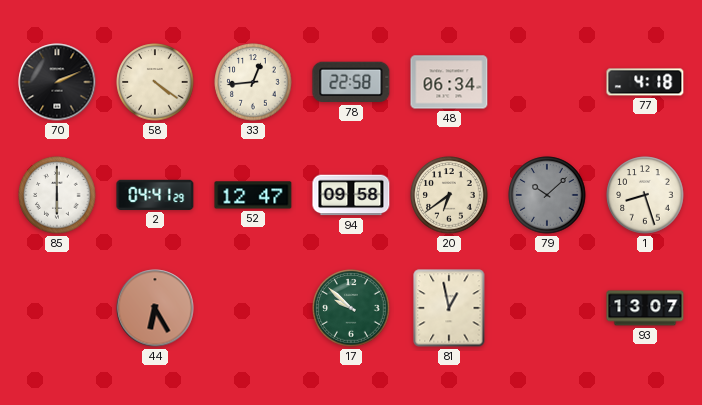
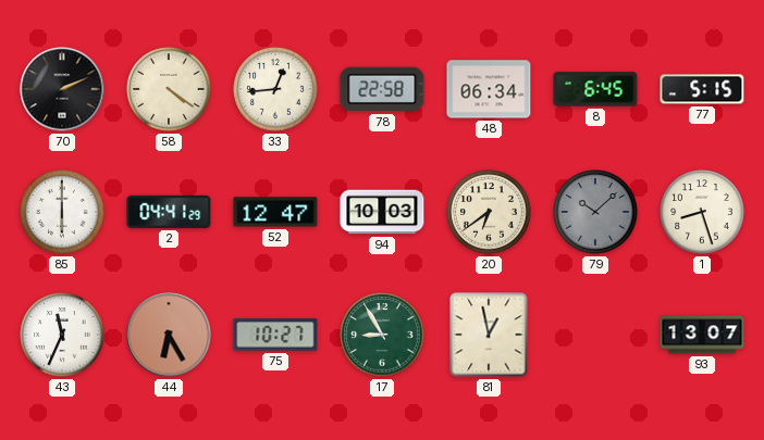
8: none -> 6:45 (595, 89)
77: 4:18 -> 5:15 (702, 89)
94: 09:58 -> 10:03 (382, 212)
43: none -> 11:34 (62, 335)
75: none -> 10:27 (275, 335)
17: 9:52 -> 8:55 (382, 335)
